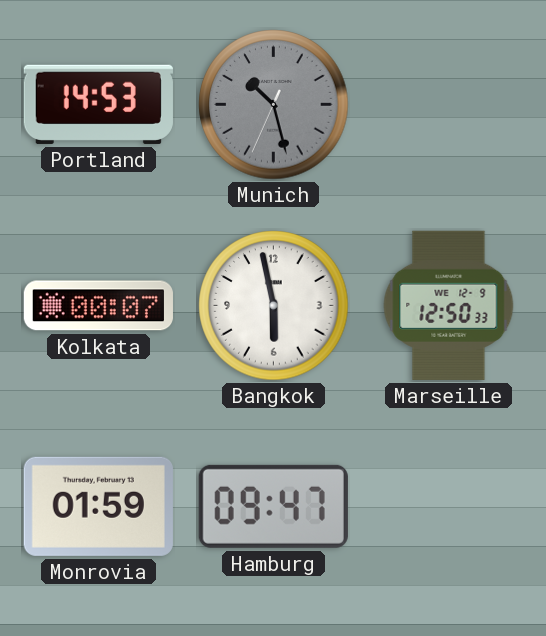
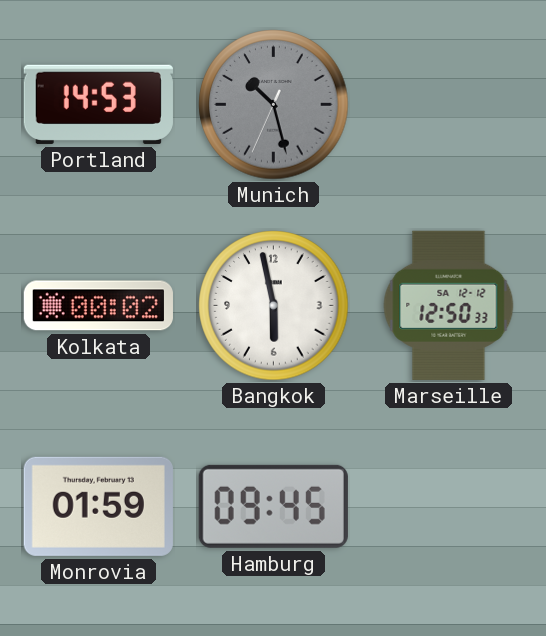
Kolkata: 00:07 -> 00:02 (98, 306)
Marseille date: WE 12-9 -> SA 12-12 (449, 305)
Hamburg: 09:47 -> 09:45 (273, 506)
